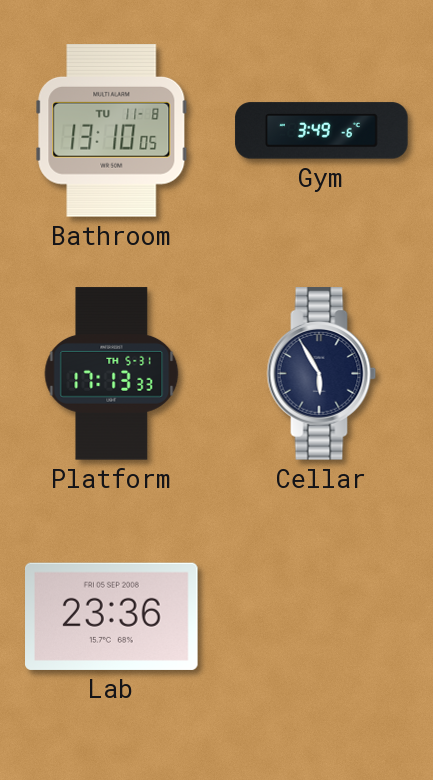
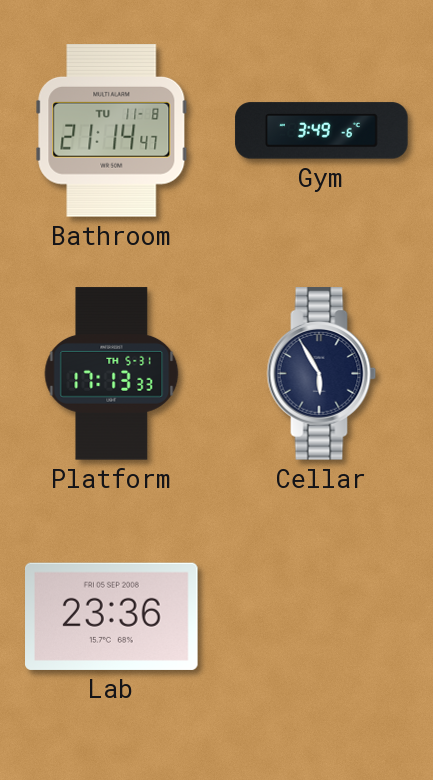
Bathroom: 13:10 -> 21:14 (112, 131)
